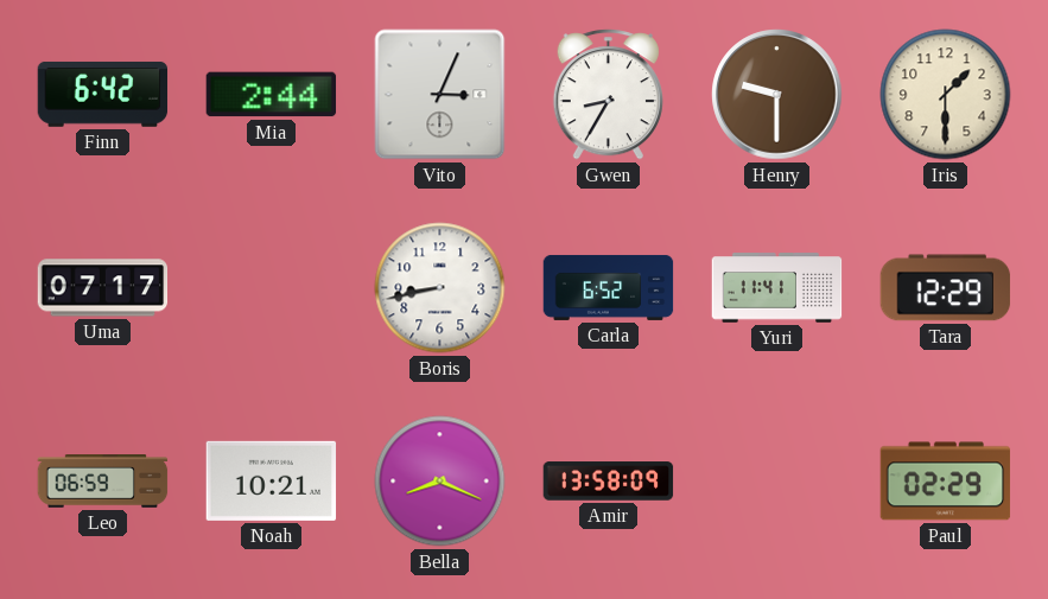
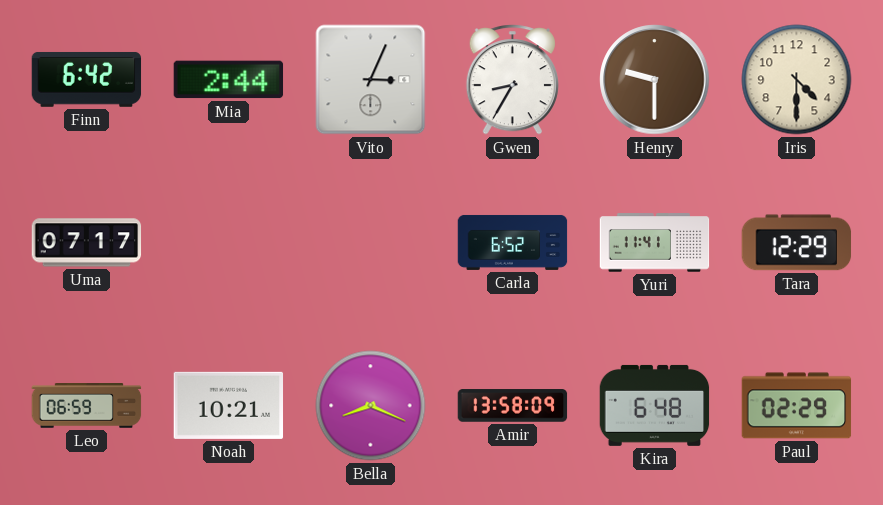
Iris: 1:30 -> 4:30 (797, 80)
Boris: 8:43 -> none (440, 288)
Kira: none -> 6:48 (655, 405)
